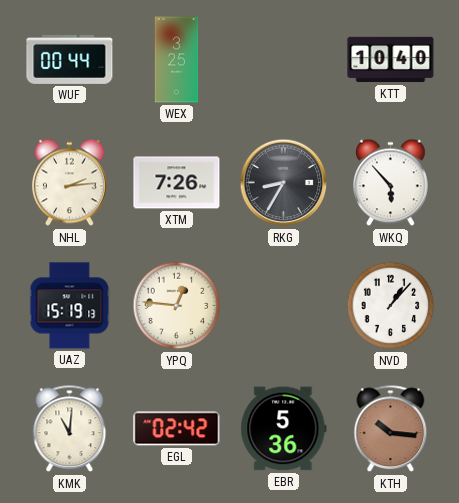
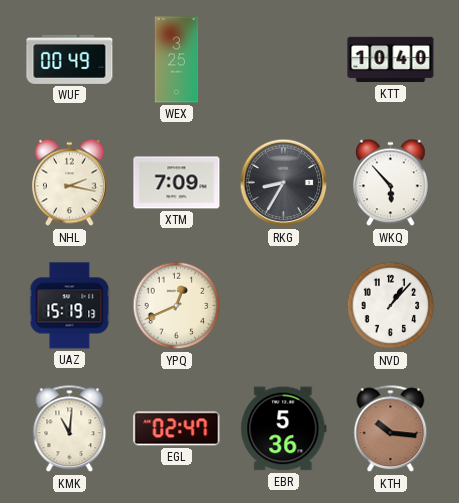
WUF: 00:44 -> 00:49 (70, 59)
NHL: 2:14 -> 2:17 (70, 183)
XTM: 7:26 -> 7:09 (177, 183)
YPQ: 12:46 -> 12:41 (177, 306)
EGL: 02:42 -> 02:47 (177, 429)
